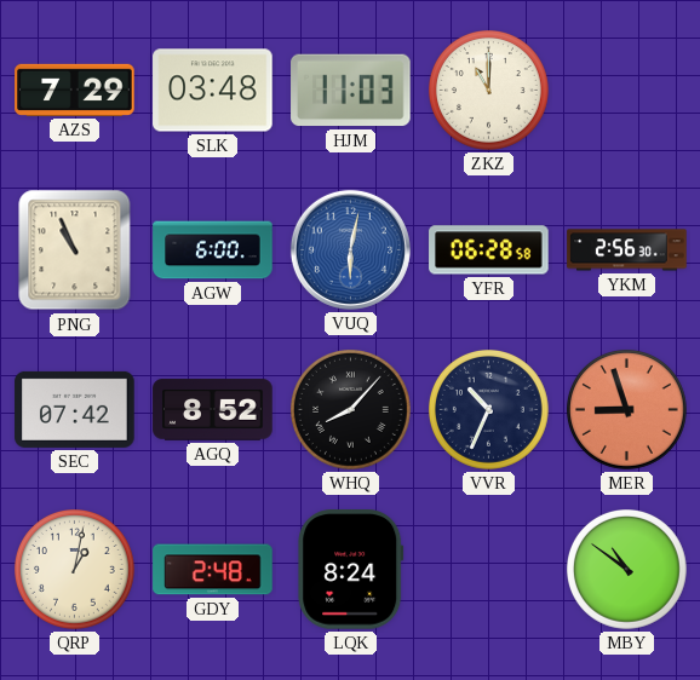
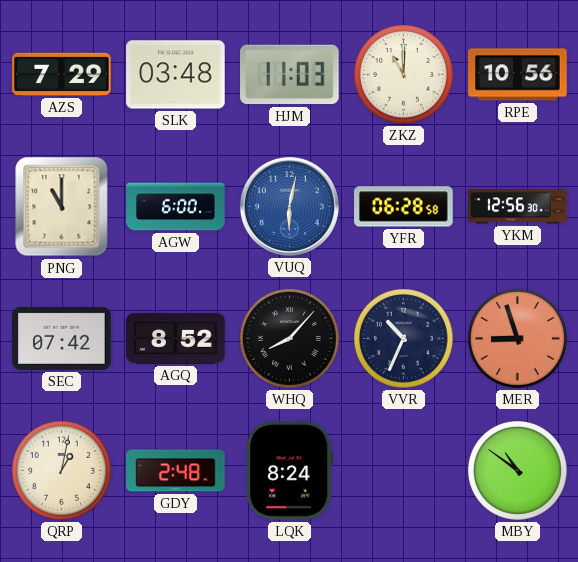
RPE: none -> 10:56 (518, 75)
PNG: 10:56 -> 11:00 (62, 207)
YKM: 2:56 -> 12:56 (518, 207)
